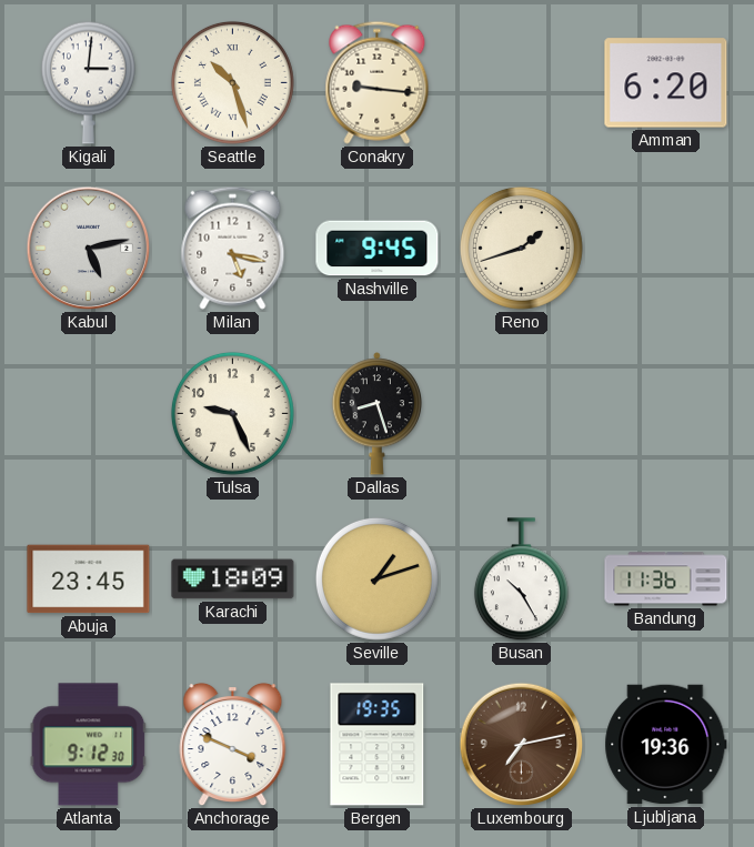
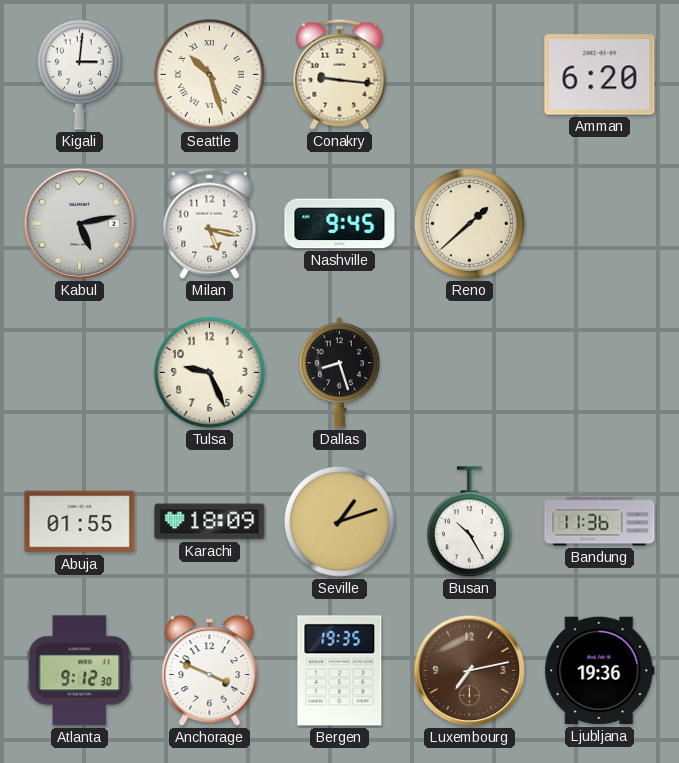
Reno: 1:42 -> 1:38 (469, 223)
Abuja: 23:45 -> 01:55 (80, 522)
